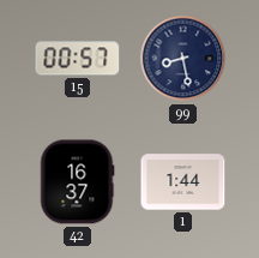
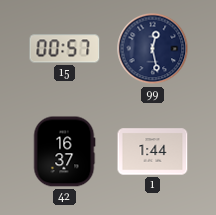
99: 8:28 -> 12:28 (153, 49)
